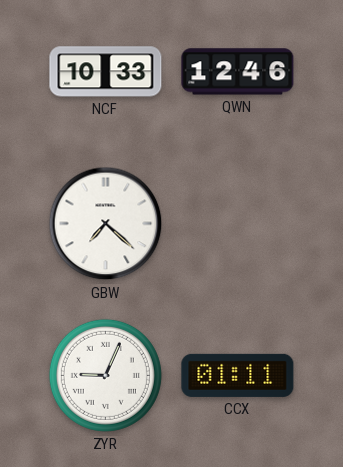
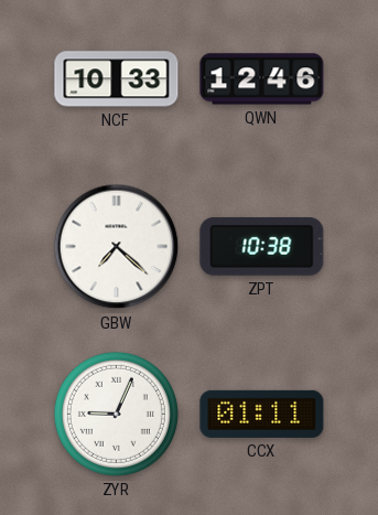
ZPT: none -> 10:38 (262, 246)
